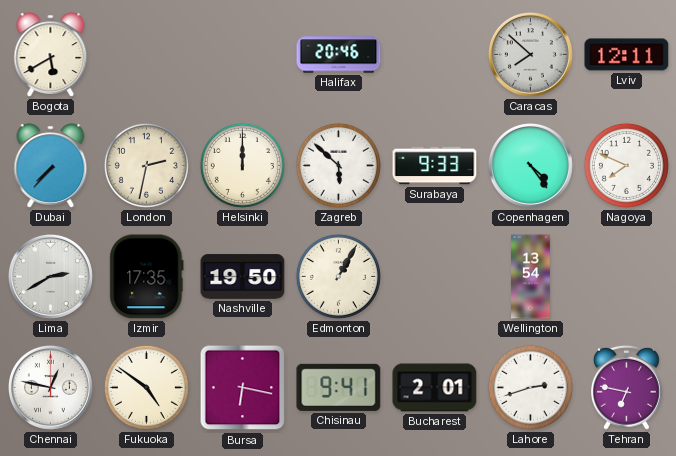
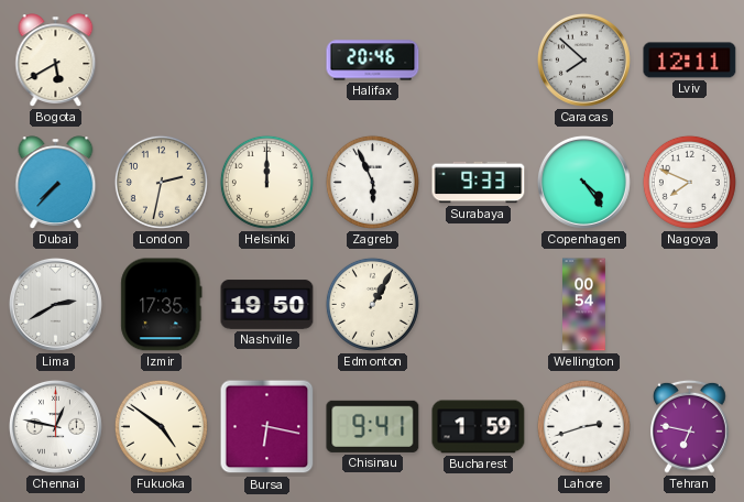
Zagreb: 5:52 -> 5:56 (372, 182)
Wellington: 13:54 -> 00:54 (584, 305)
Bucharest: 2:01 -> 1:59 (479, 427)
